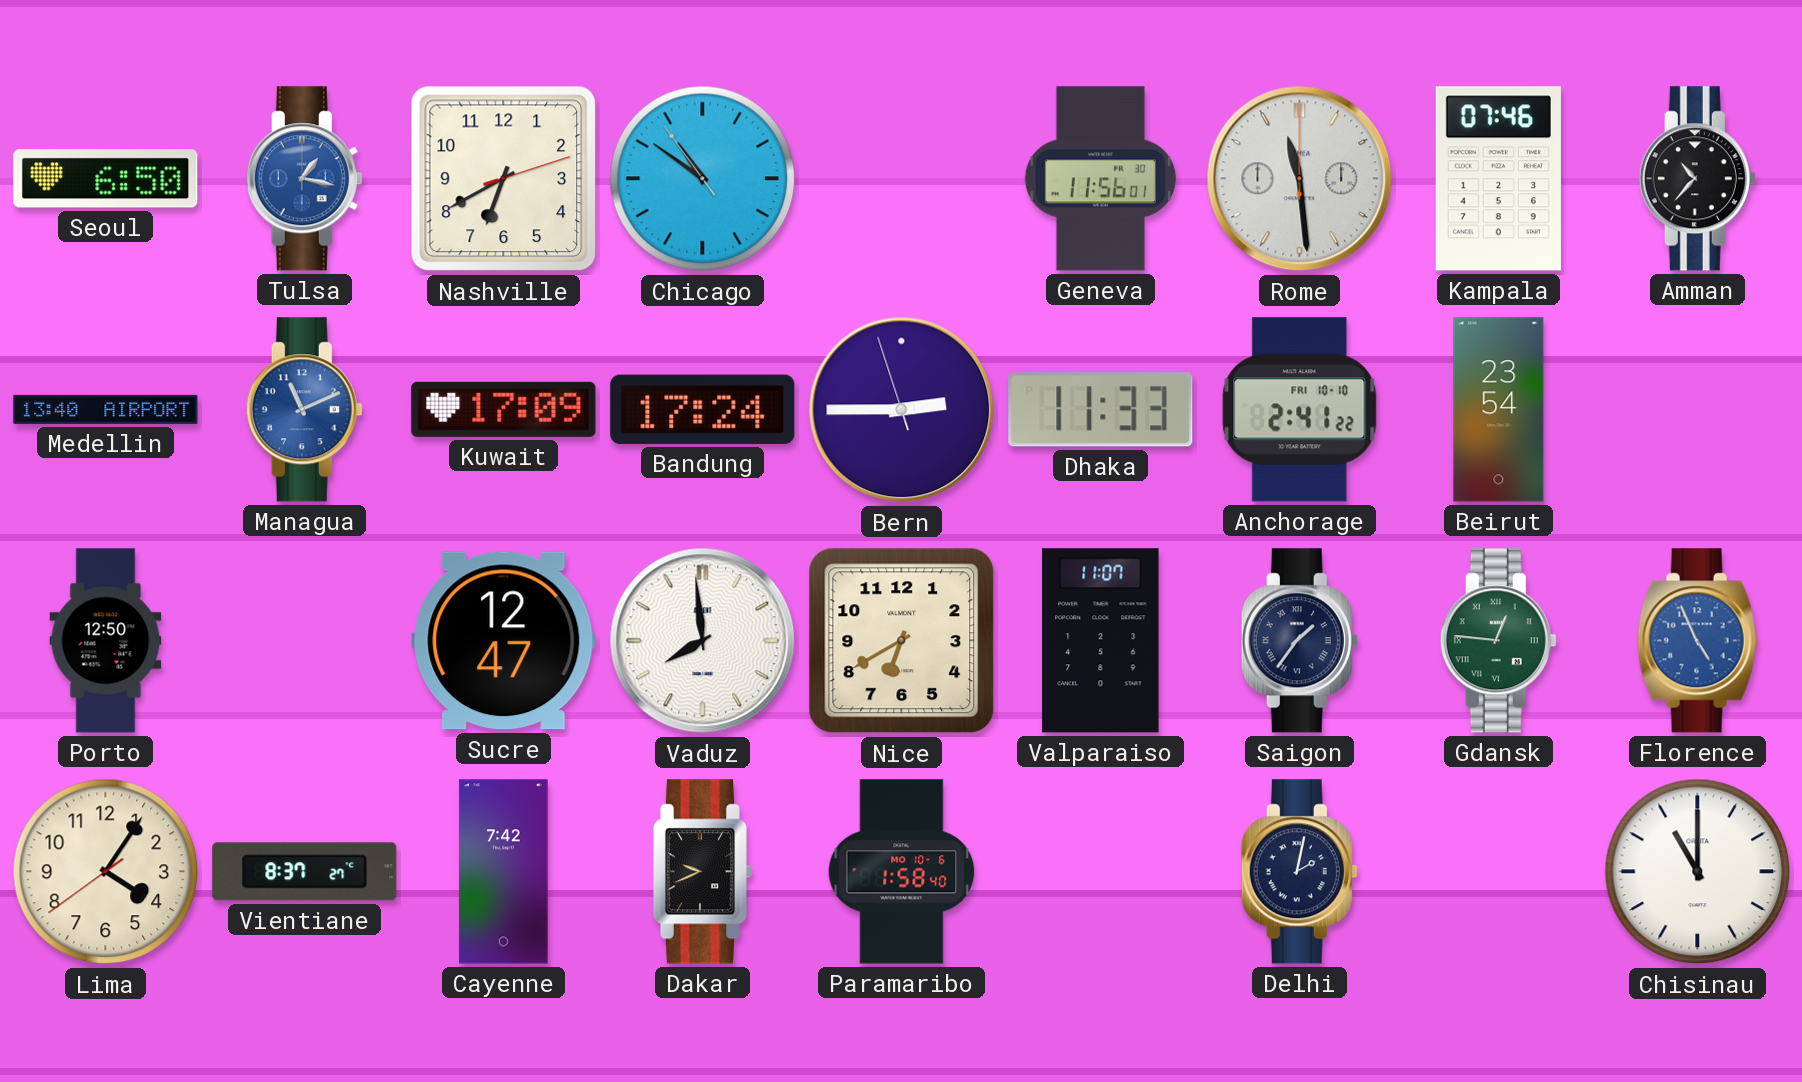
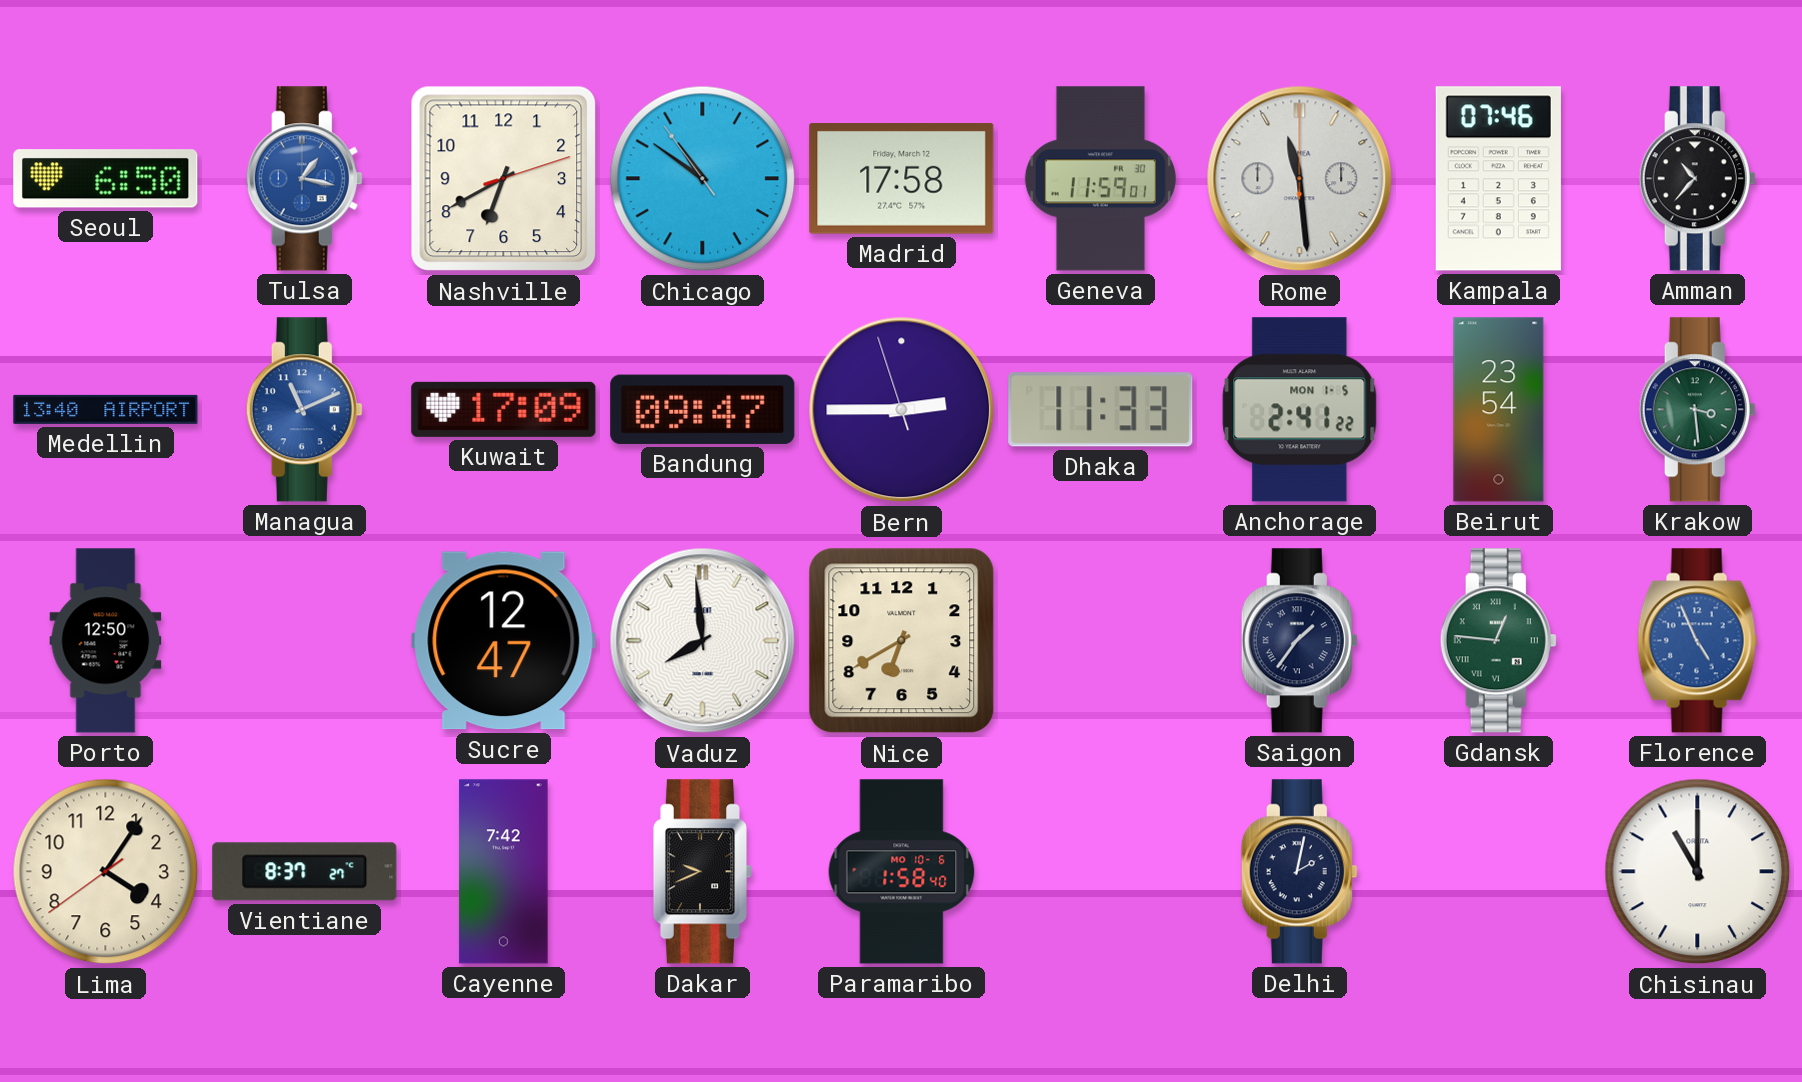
Madrid: none -> 17:58 (902, 179)
Geneva: 11:56 -> 11:59 (1100, 179)
Bandung: 17:24 -> 09:47 (703, 409)
Anchorage date: FRI 10-10 -> MON 1-5 (1300, 410)
Krakow: none -> 3:29 (1697, 410)
Valparaiso: 11:07 -> none (1101, 641)
